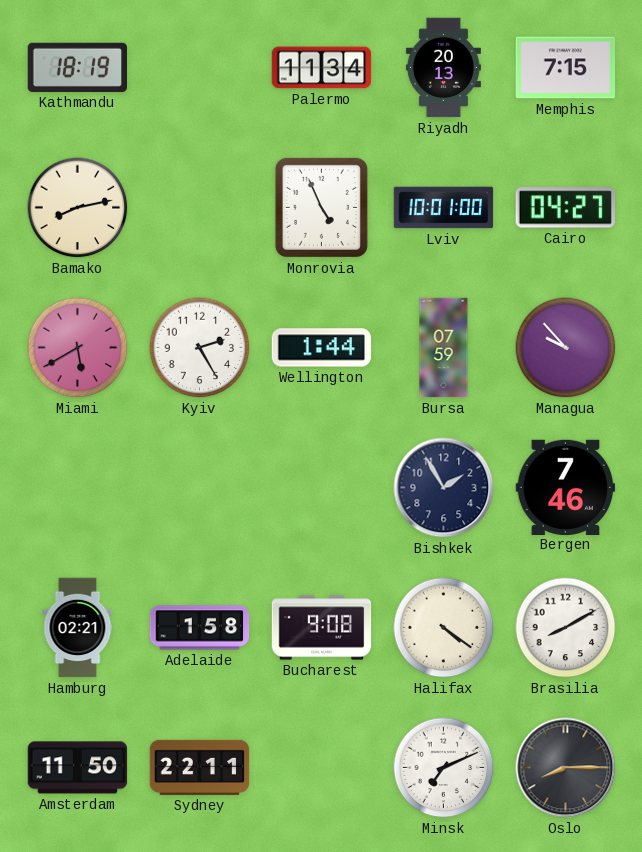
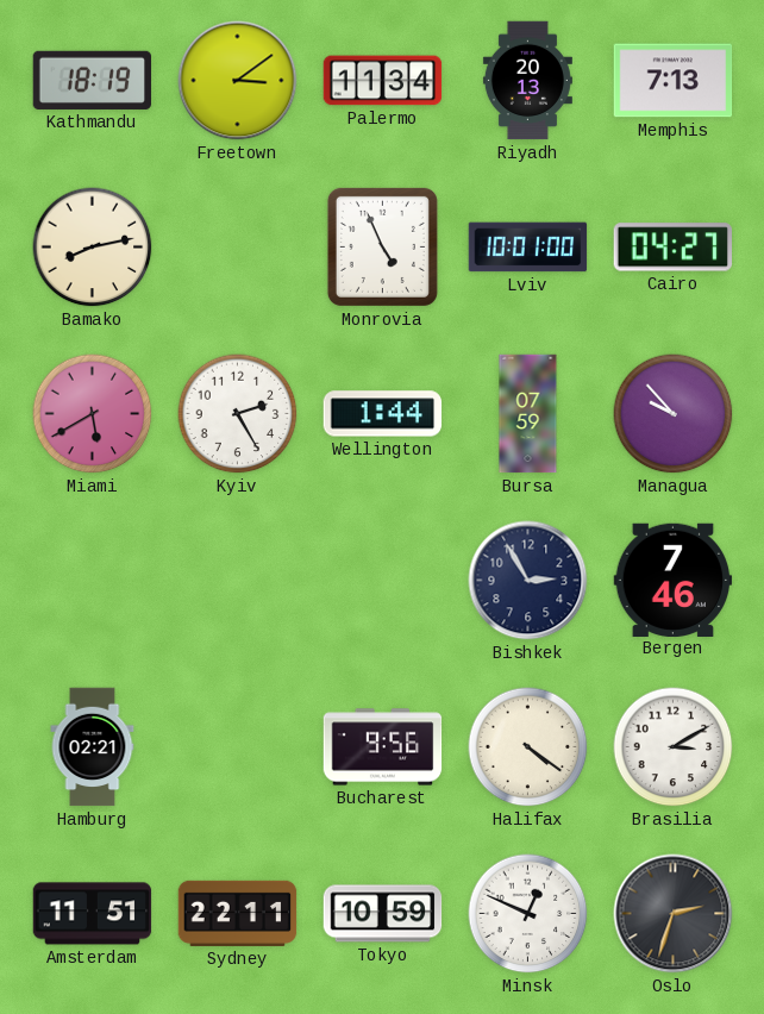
Freetown: none -> 3:09 (238, 81)
Memphis: 7:15 -> 7:13 (674, 81)
Bishkek: 1:55 -> 2:55 (528, 581)
Adelaide: 1:58 -> none (200, 628)
Bucharest: 9:08 -> 9:56 (383, 747)
Brasilia: 8:10 -> 3:10 (674, 747)
Amsterdam: 11:50 -> 11:51 (93, 914)
Tokyo: none -> 10:59 (383, 914)
Minsk: 7:11 -> 12:49 (528, 914)
Oslo: 8:15 -> 2:33 (674, 914)
